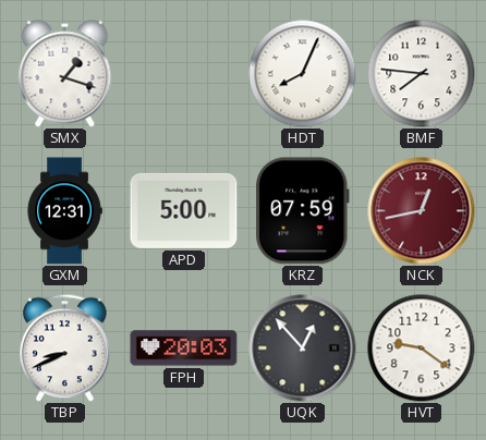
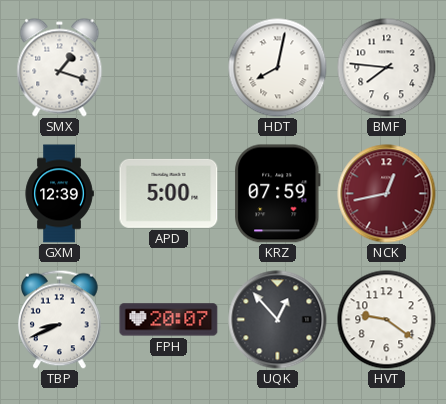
HDT: 8:04 -> 8:02 (278, 68)
GXM: 12:31 -> 12:39 (59, 194)
FPH: 20:03 -> 20:07 (169, 320)
